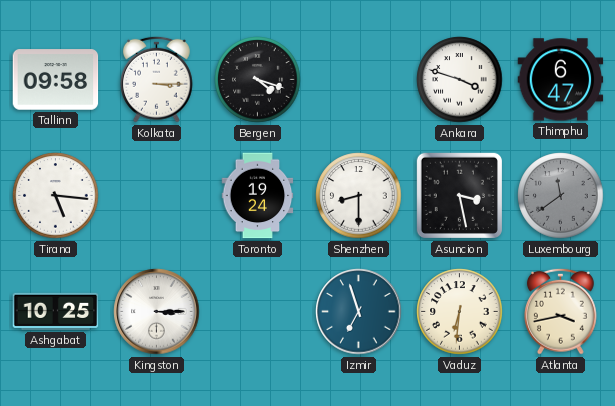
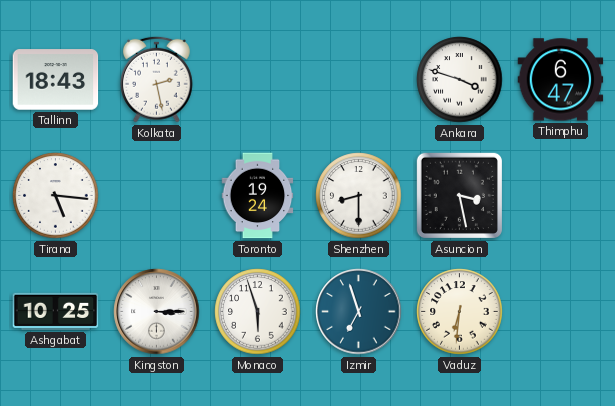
Tallinn: 09:58 -> 18:43 (56, 80)
Kolkata: 3:15 -> 2:28 (157, 79)
Bergen: 4:18 -> none (258, 80)
Luxembourg: 11:39 -> none (561, 196)
Monaco: none -> 5:57 (258, 312)
Atlanta: 3:43 -> none (561, 311)
